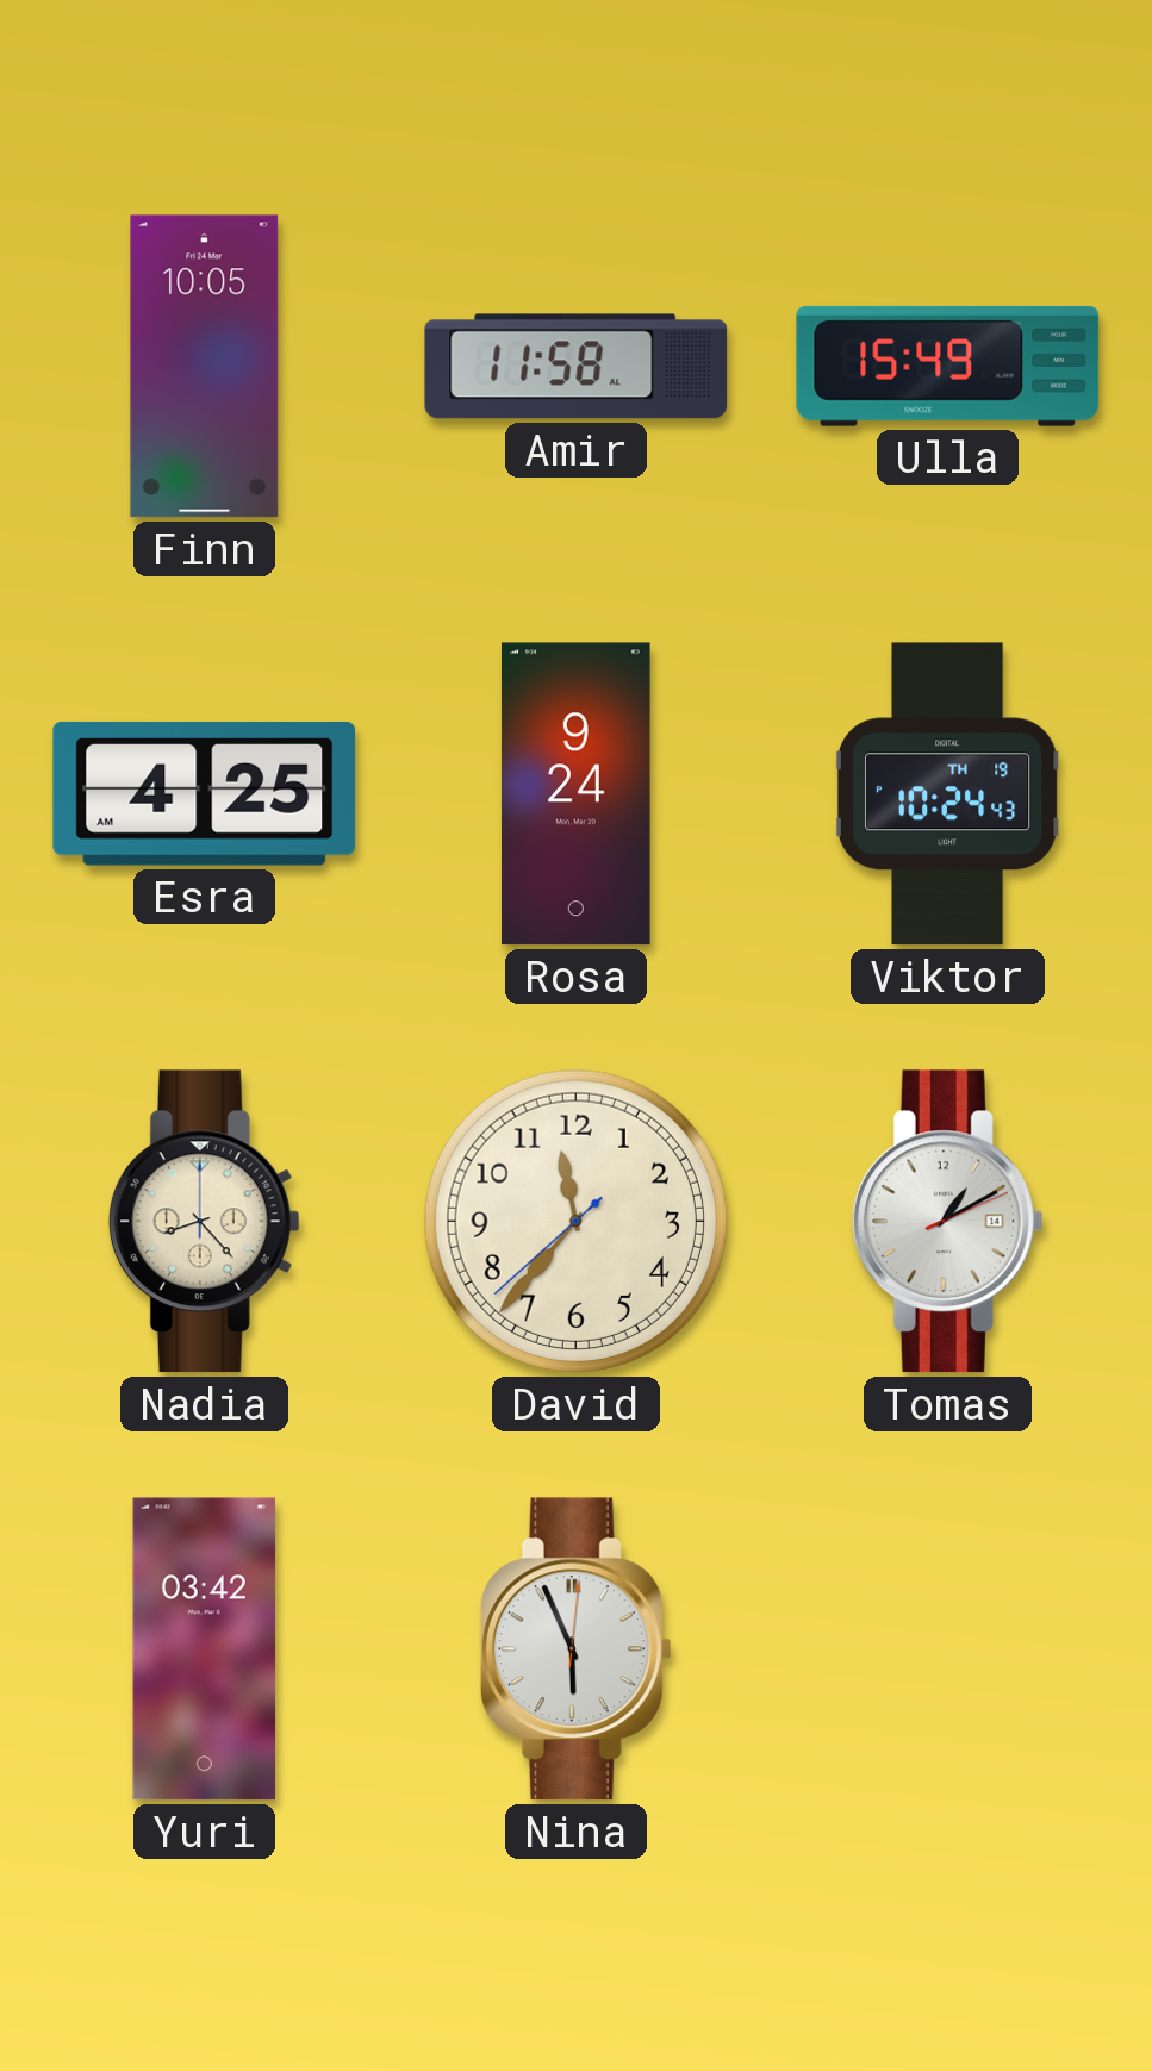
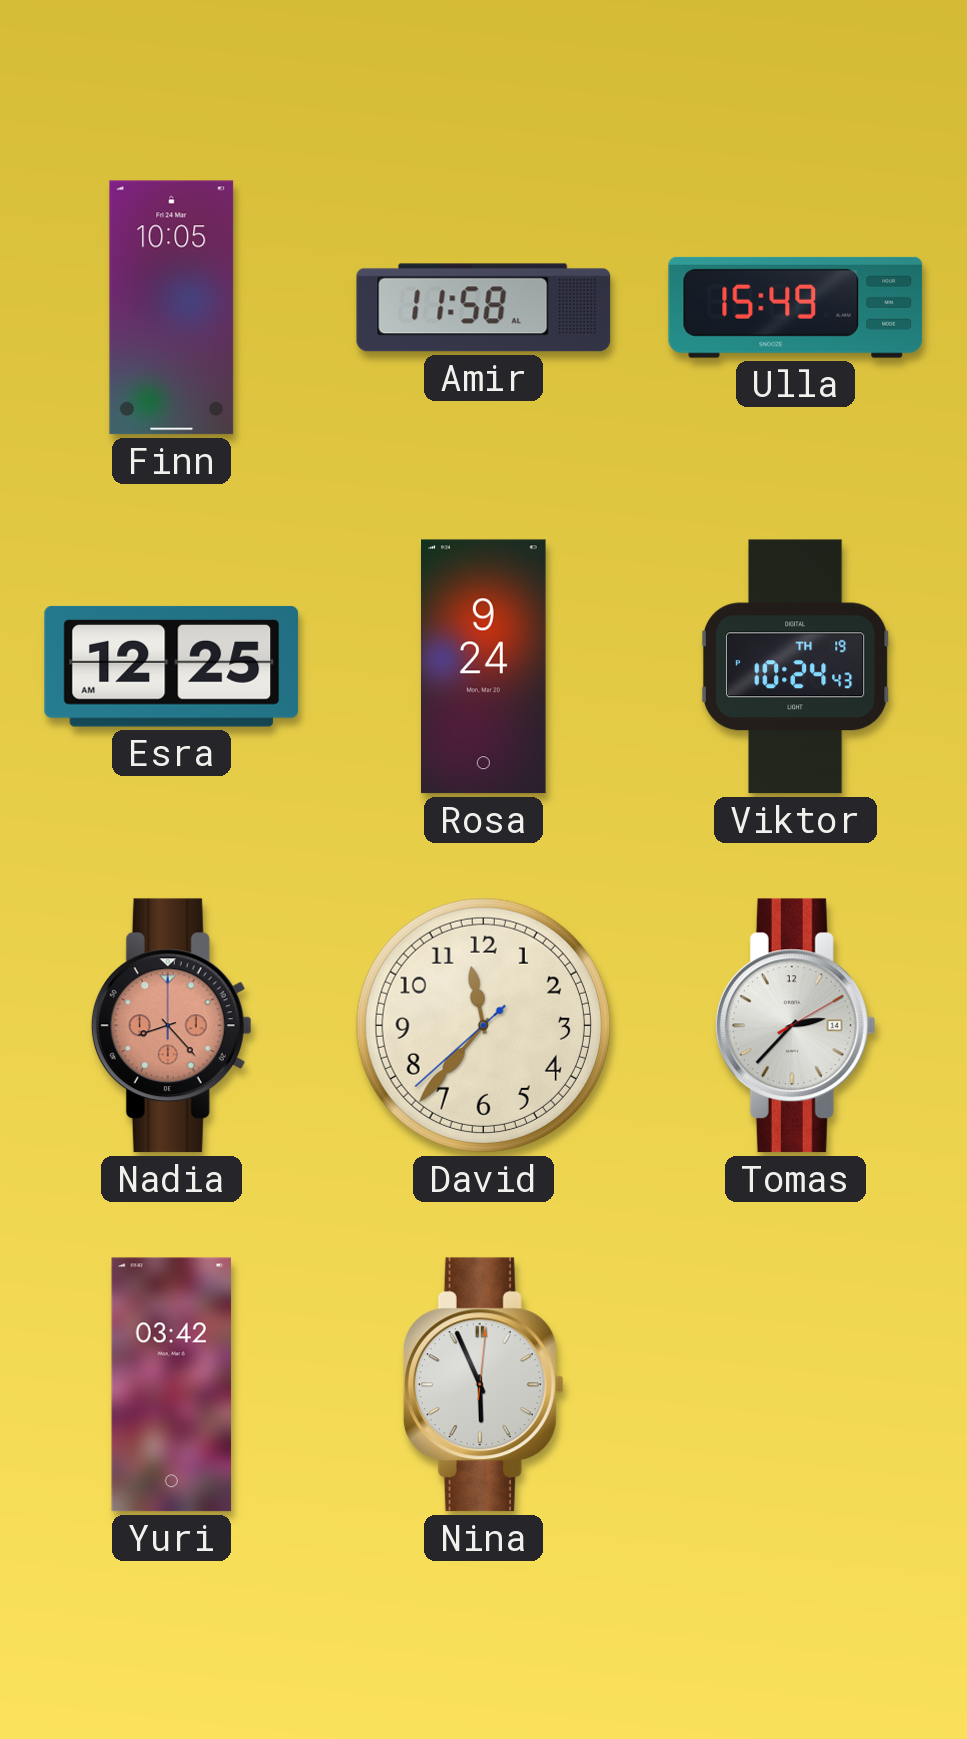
Esra: 4:25 -> 12:25 (172, 666)
Nadia dial: cream -> salmon (171, 1026)
Tomas: 1:10 -> 2:37 (795, 1026)
